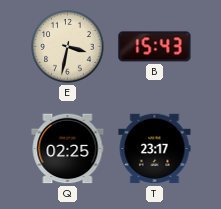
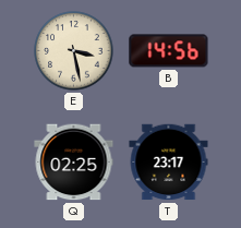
E: 3:32 -> 3:28 (74, 51)
B: 15:43 -> 14:56 (169, 51)
